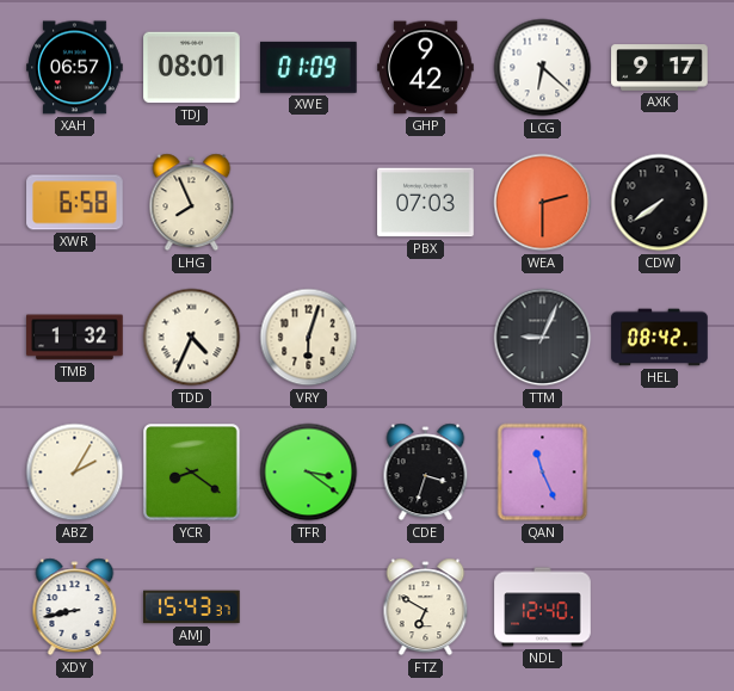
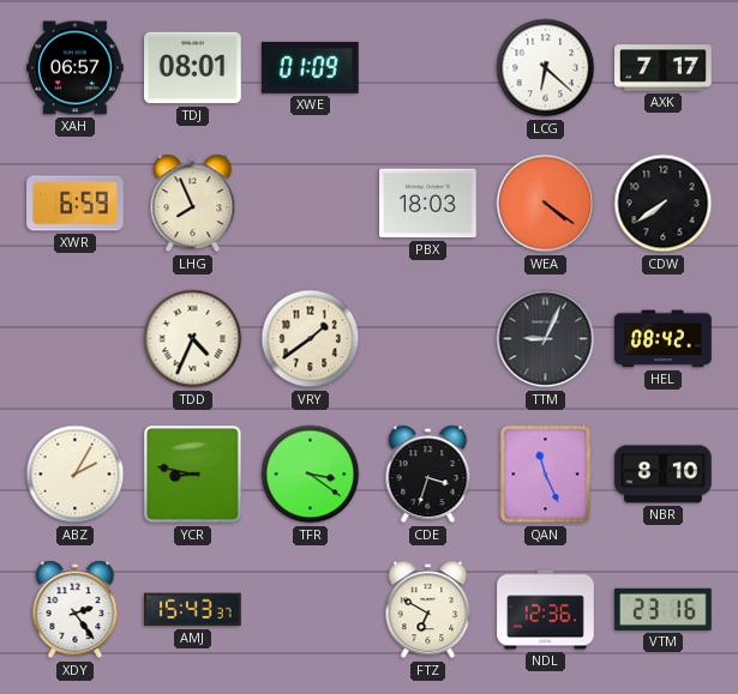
GHP: 9:42 -> none (426, 68)
AXK: 9:17 -> 7:17 (664, 68)
XWR: 6:58 -> 6:59 (76, 204)
PBX: 07:03 -> 18:03 (428, 204)
WEA: 2:30 -> 4:21 (546, 204)
TMB: 1:32 -> none (75, 338)
VRY: 6:03 -> 1:39 (311, 339)
YCR: 8:21 -> 8:47 (193, 475)
NBR: none -> 8:10 (664, 475)
XDY: 8:43 -> 2:24 (76, 610)
NDL: 12:40 -> 12:36 (546, 610)
VTM: none -> 23:16 (664, 609)
